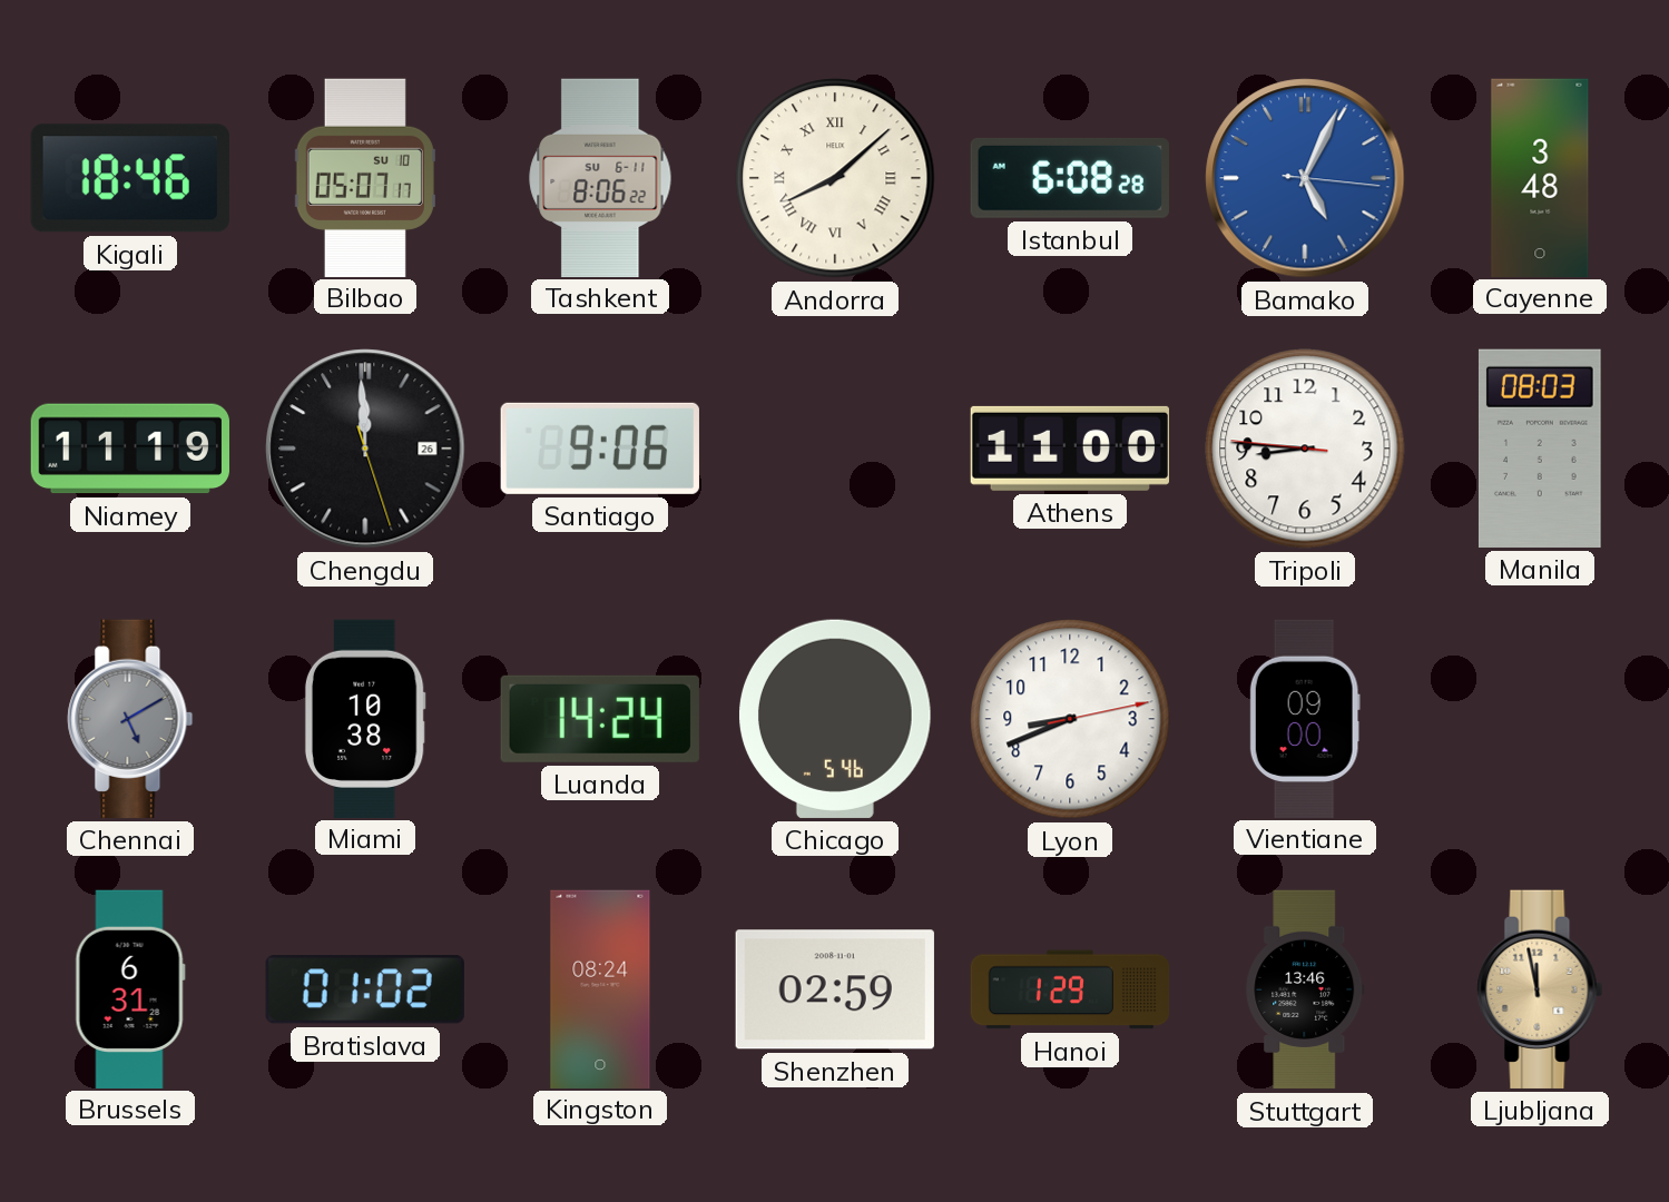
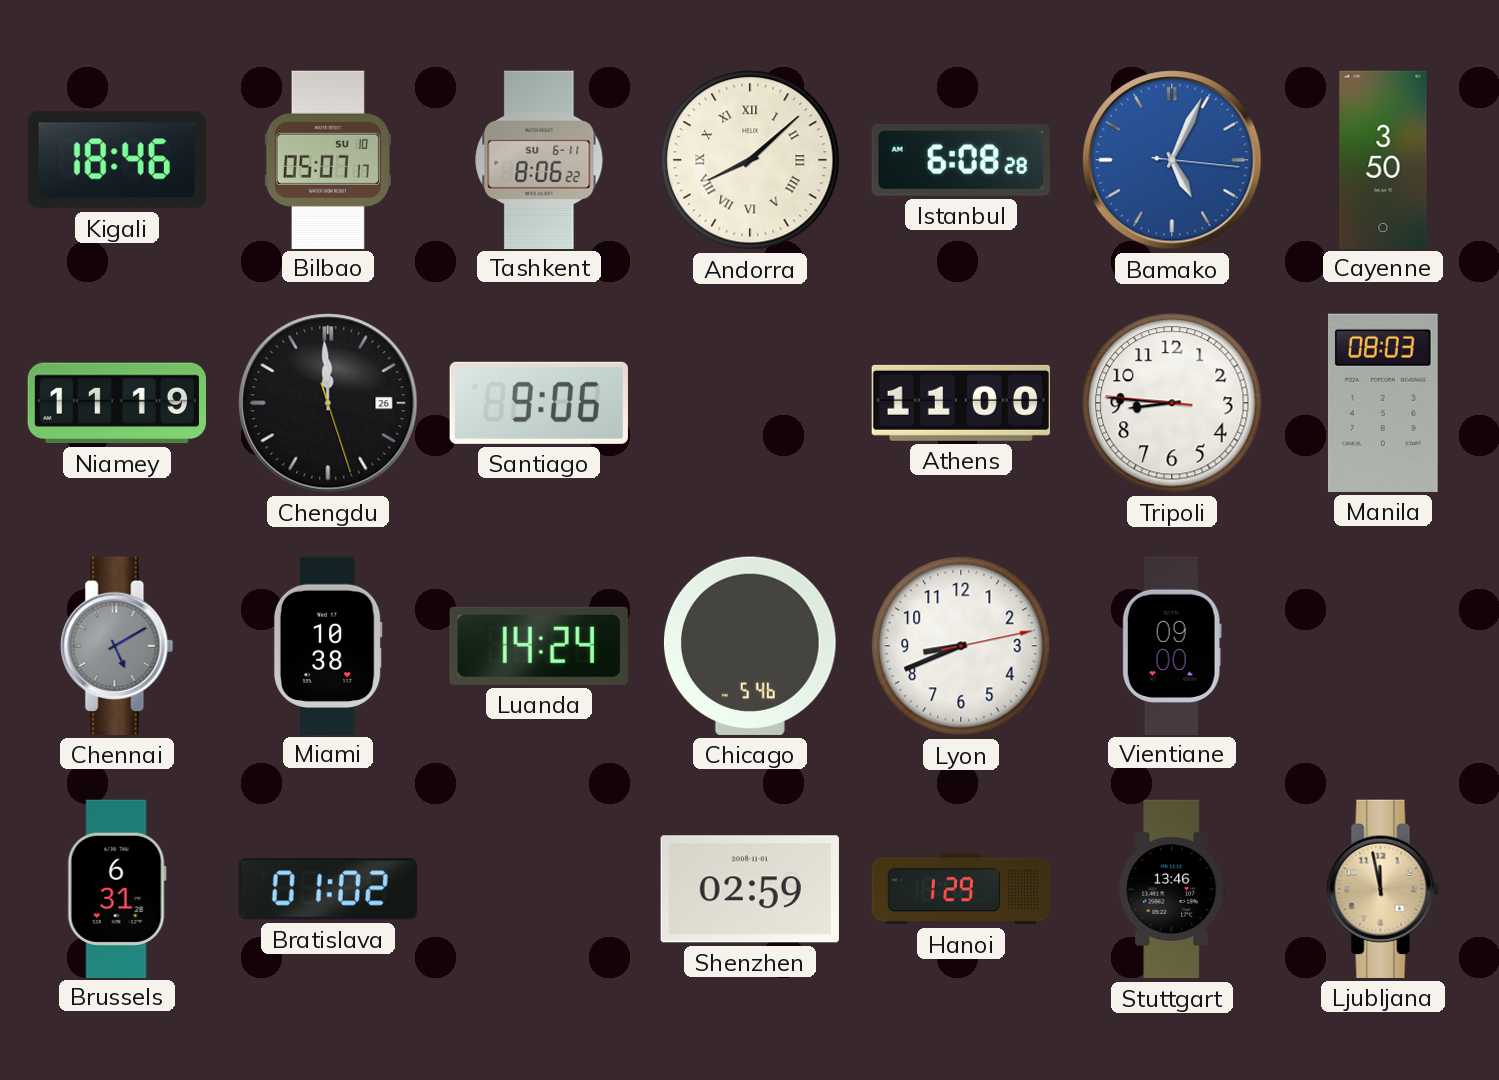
Cayenne: 3:48 -> 3:50 (1383, 159)
Kingston: 08:24 -> none (600, 988)
